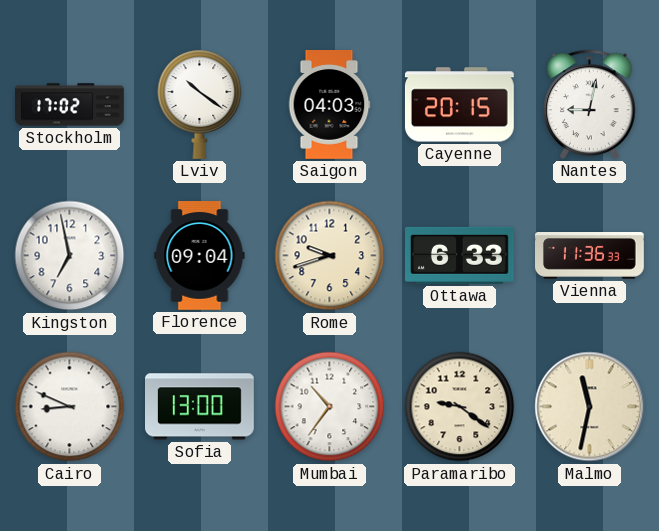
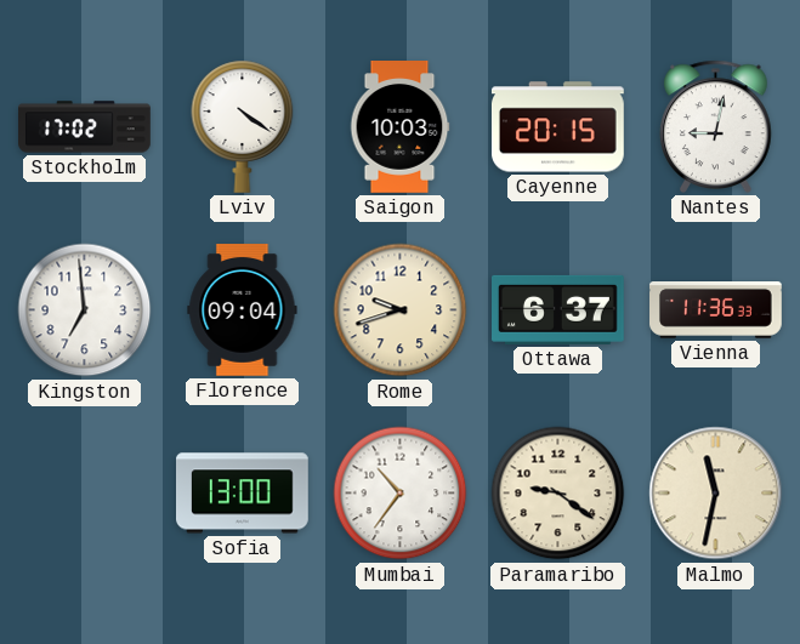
Lviv: 10:21 -> 4:21 (243, 126)
Saigon: 04:03 -> 10:03 (399, 127)
Kingston: 6:58 -> 6:59 (85, 310)
Ottawa: 6:33 -> 6:37 (558, 309)
Cairo: 8:49 -> none (70, 407)
